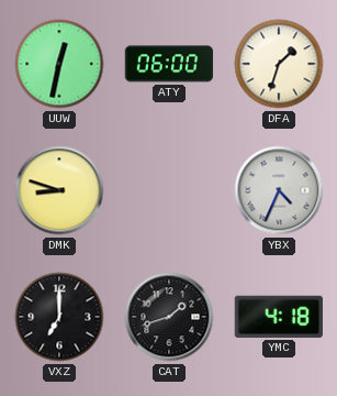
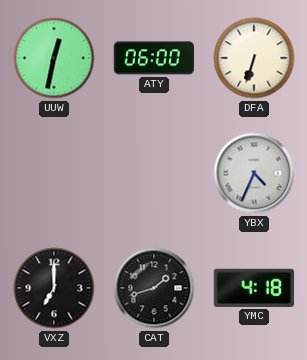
DFA: 1:33 -> 6:33 (254, 58)
DMK: 8:48 -> none (59, 190)
